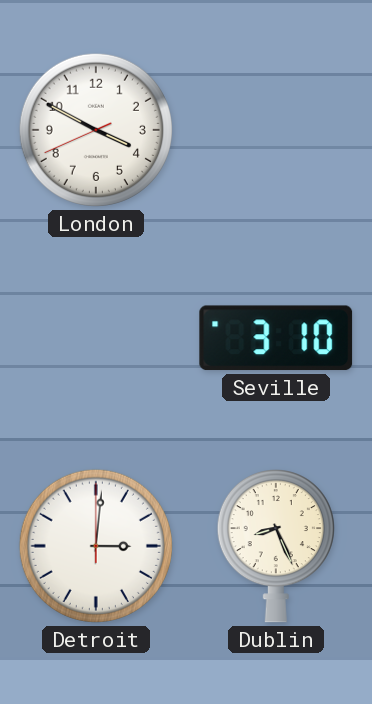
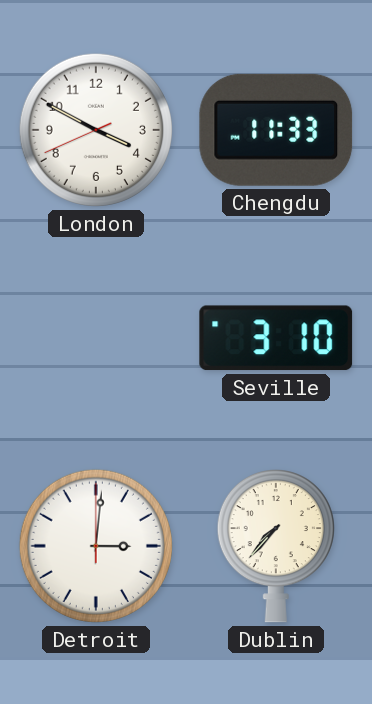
Chengdu: none -> 11:33 (276, 130)
Dublin: 8:26 -> 7:37 (276, 547)
